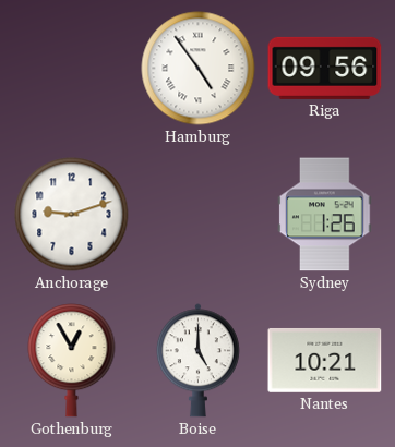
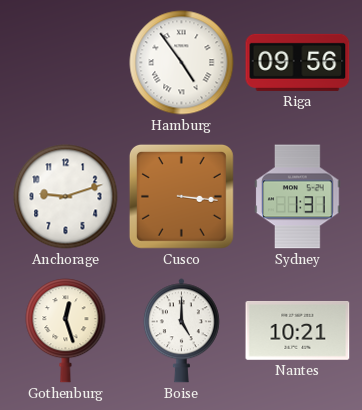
Cusco: none -> 3:16 (181, 196)
Sydney: 1:26 -> 1:31 (298, 197)
Gothenburg: 12:55 -> 12:27 (66, 331)
